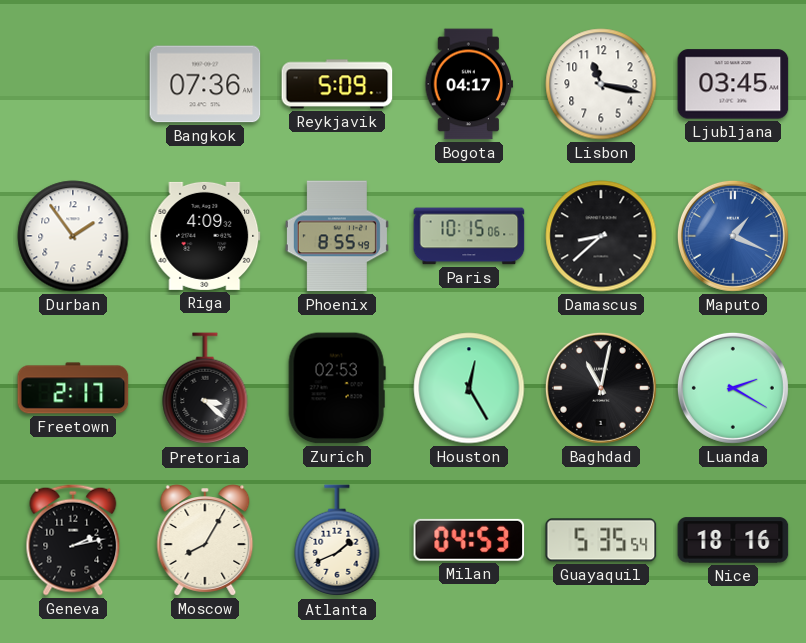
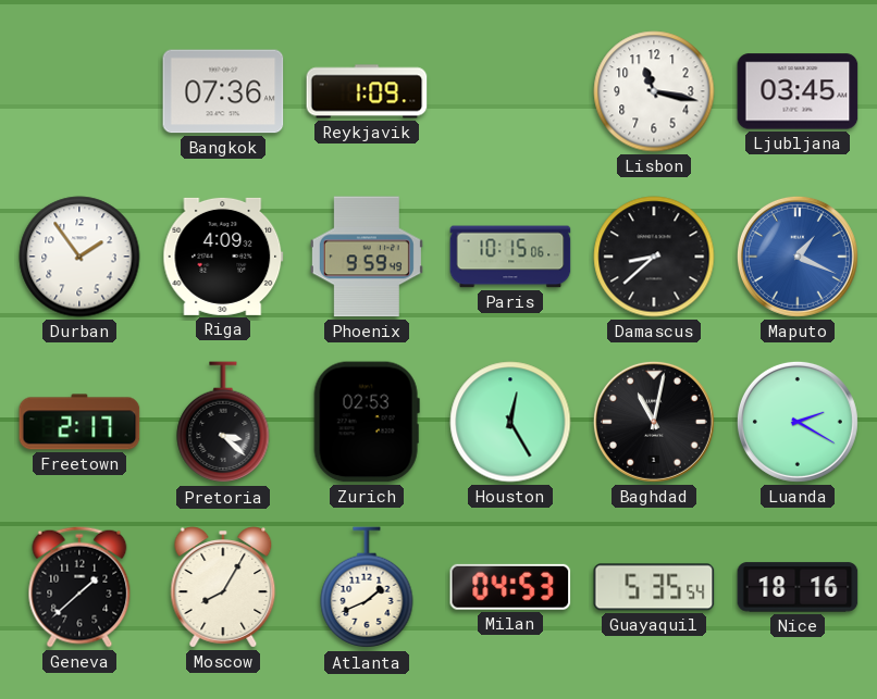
Reykjavik: 5:09 -> 1:09 (367, 91)
Bogota: 04:17 -> none (469, 84)
Phoenix: 8:55 -> 9:59 (367, 257)
Geneva: 2:13 -> 1:38 (79, 587)
